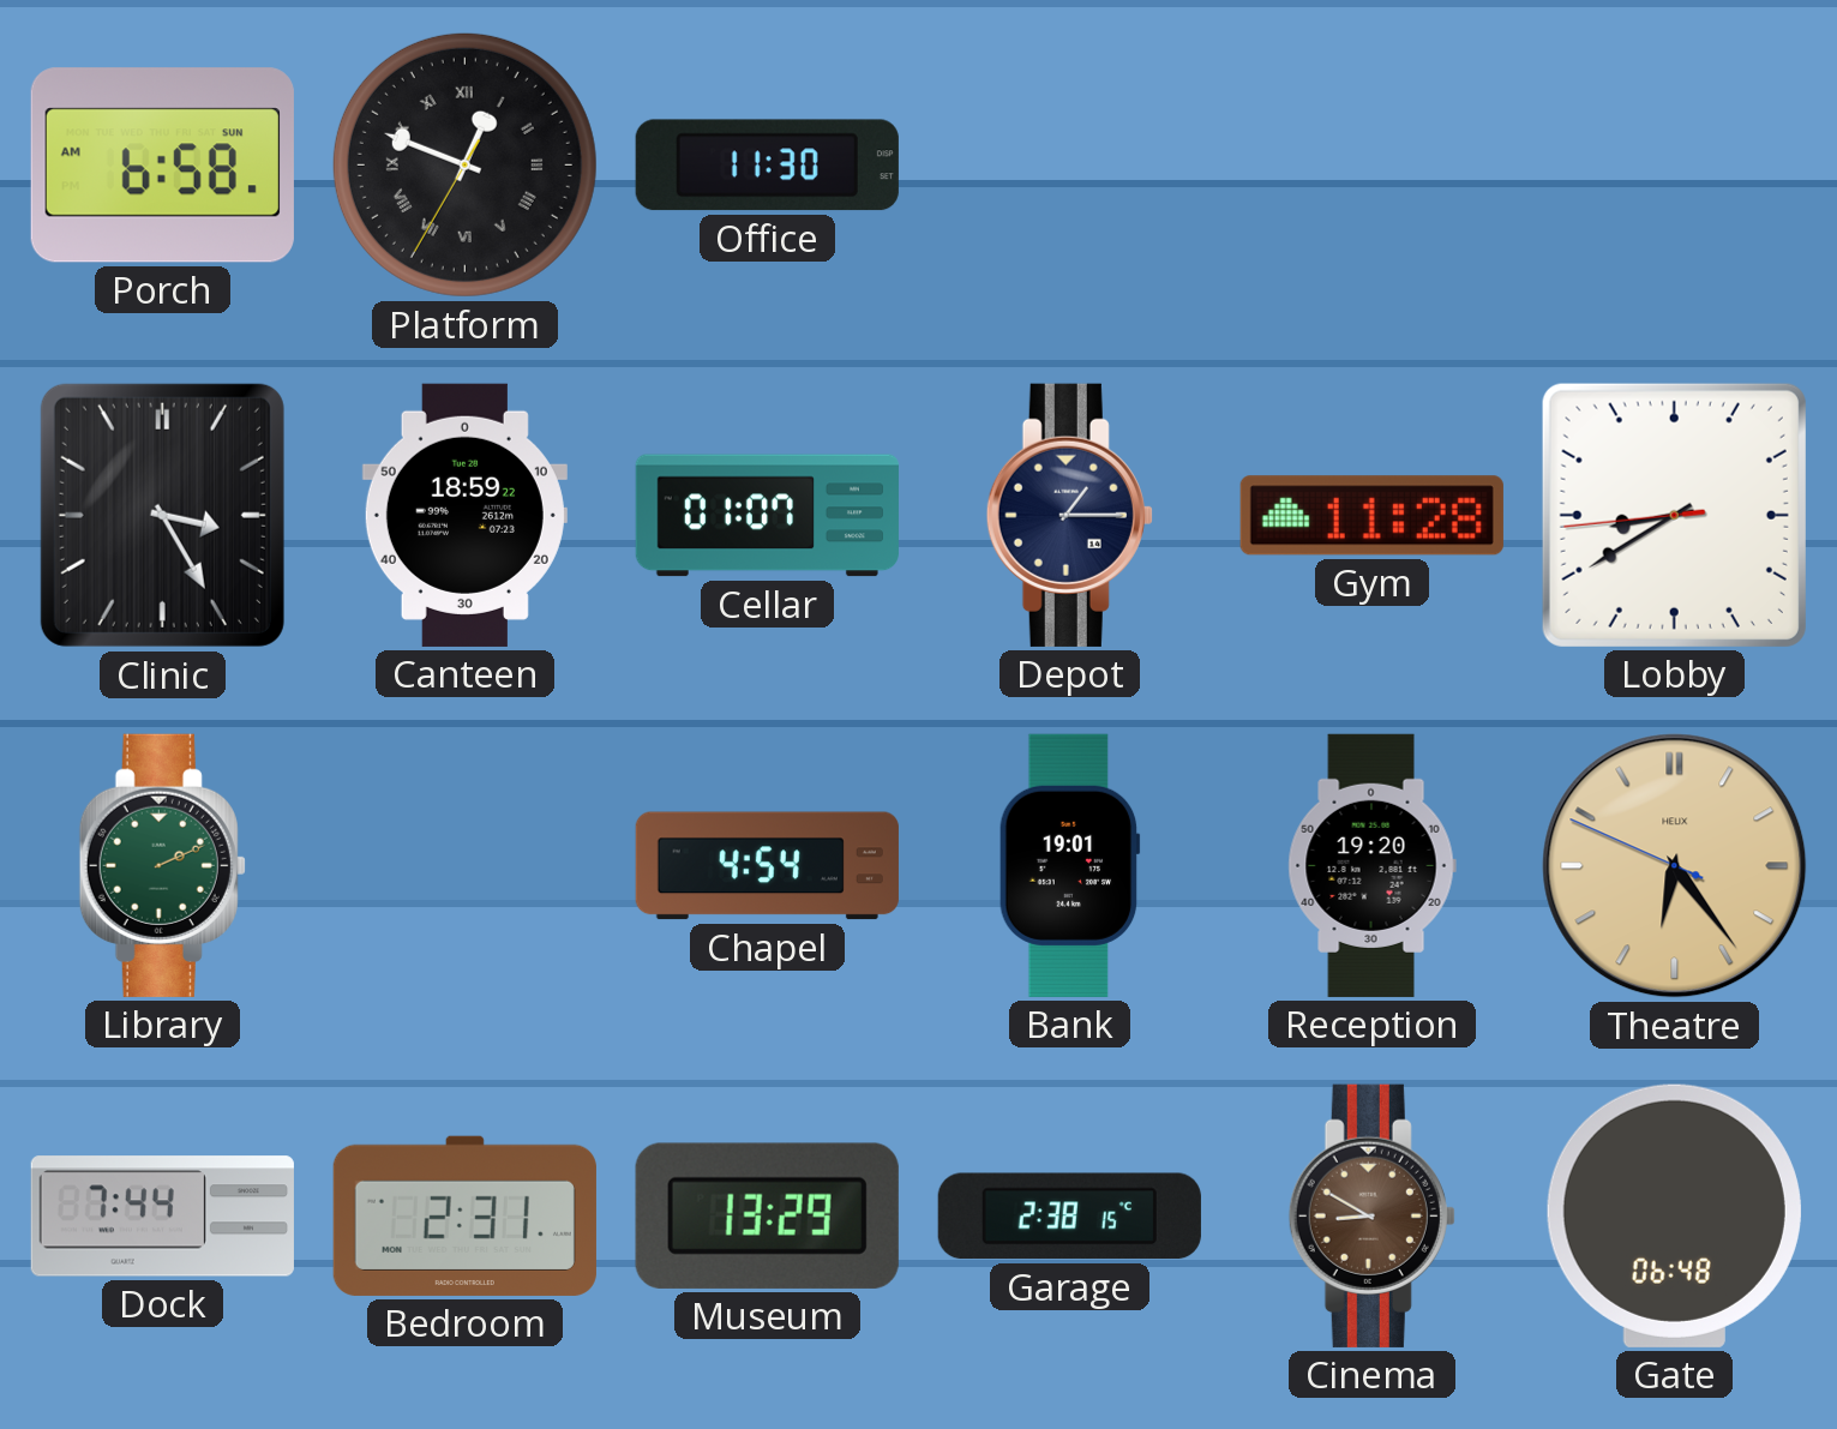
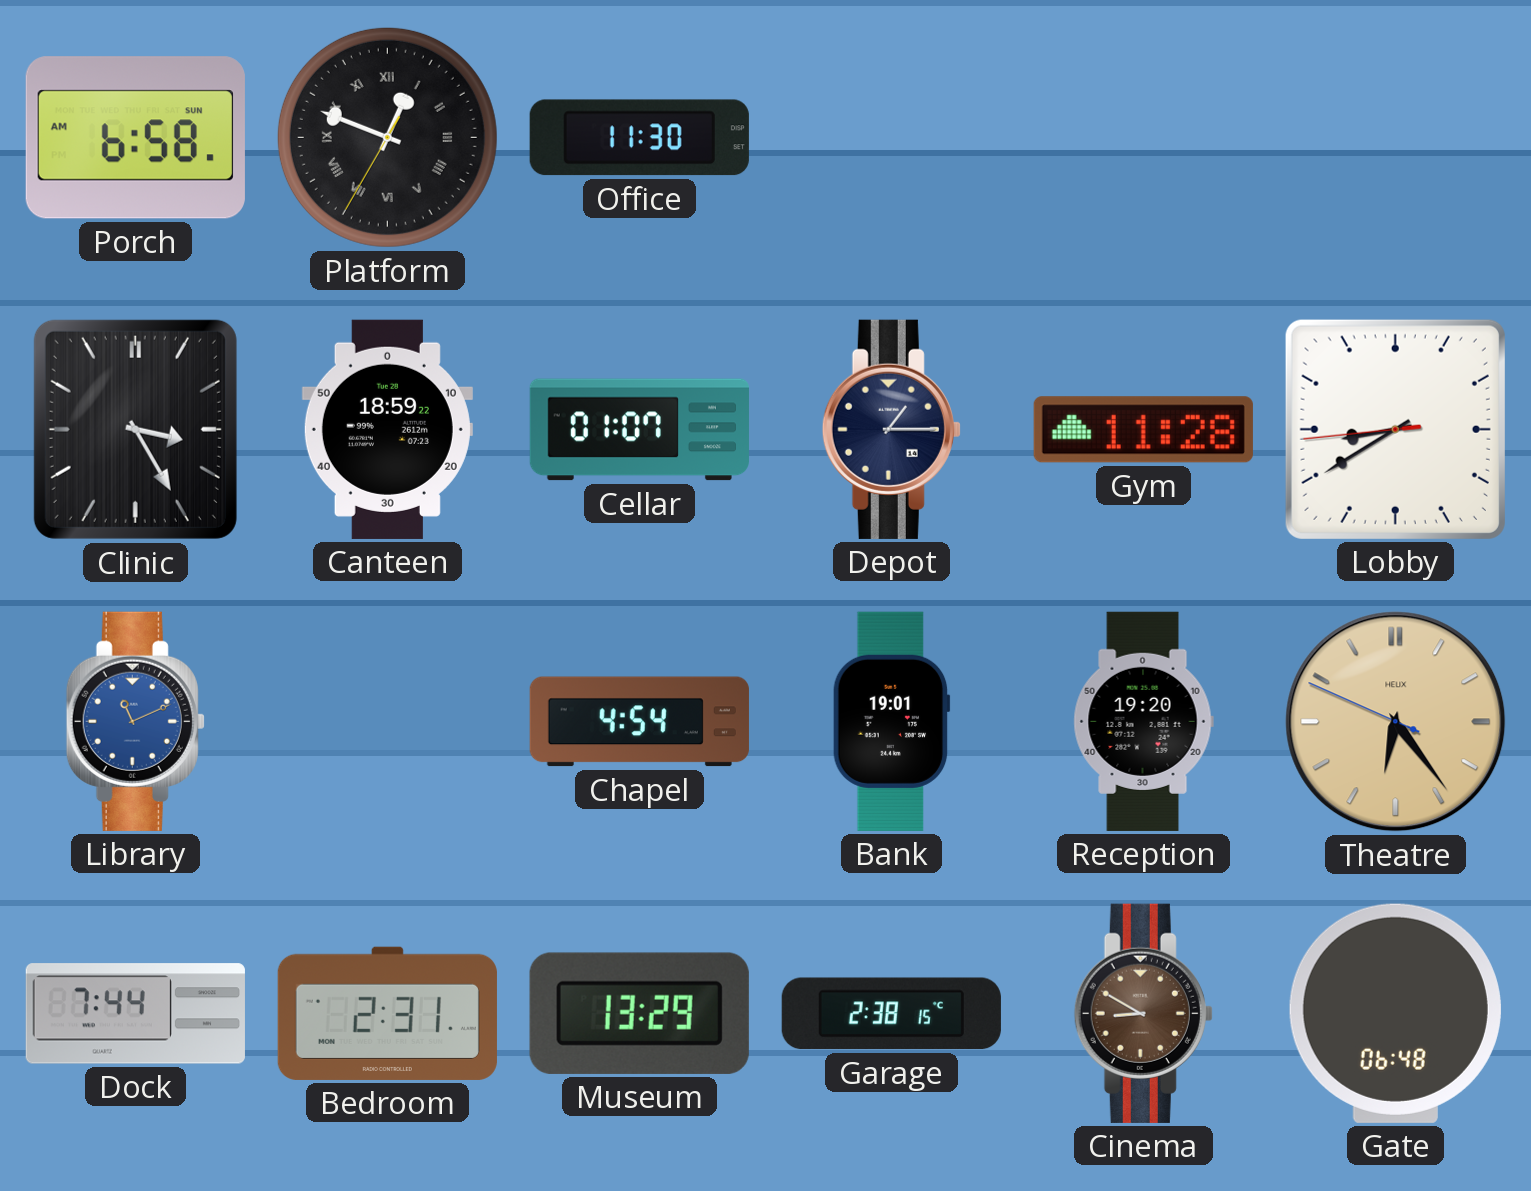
Library: 2:11 -> 11:11 (135, 721)
Library dial: green -> blue (135, 721)
